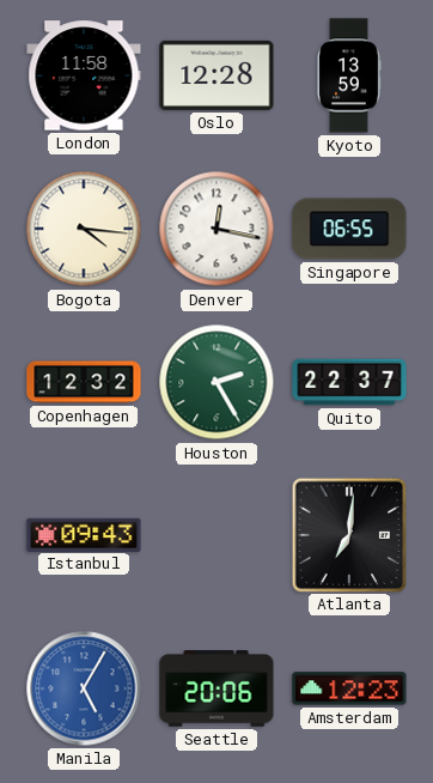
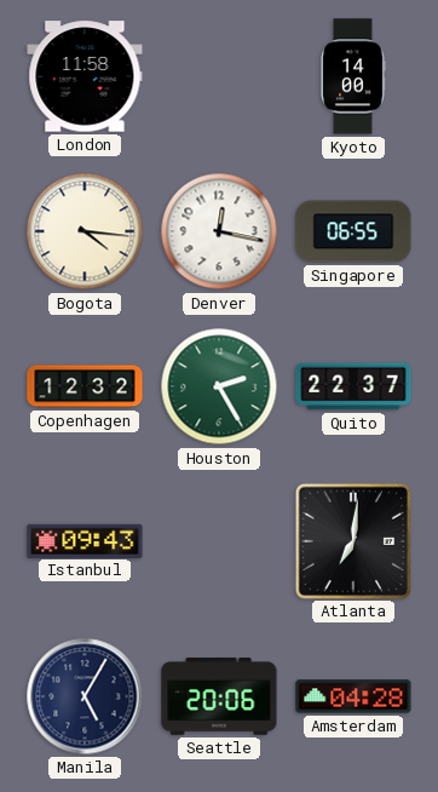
Oslo: 12:28 -> none (216, 75)
Kyoto: 13:59 -> 14:00 (353, 76)
Manila dial: blue -> navy (85, 696)
Amsterdam: 12:23 -> 04:28 (353, 696)
